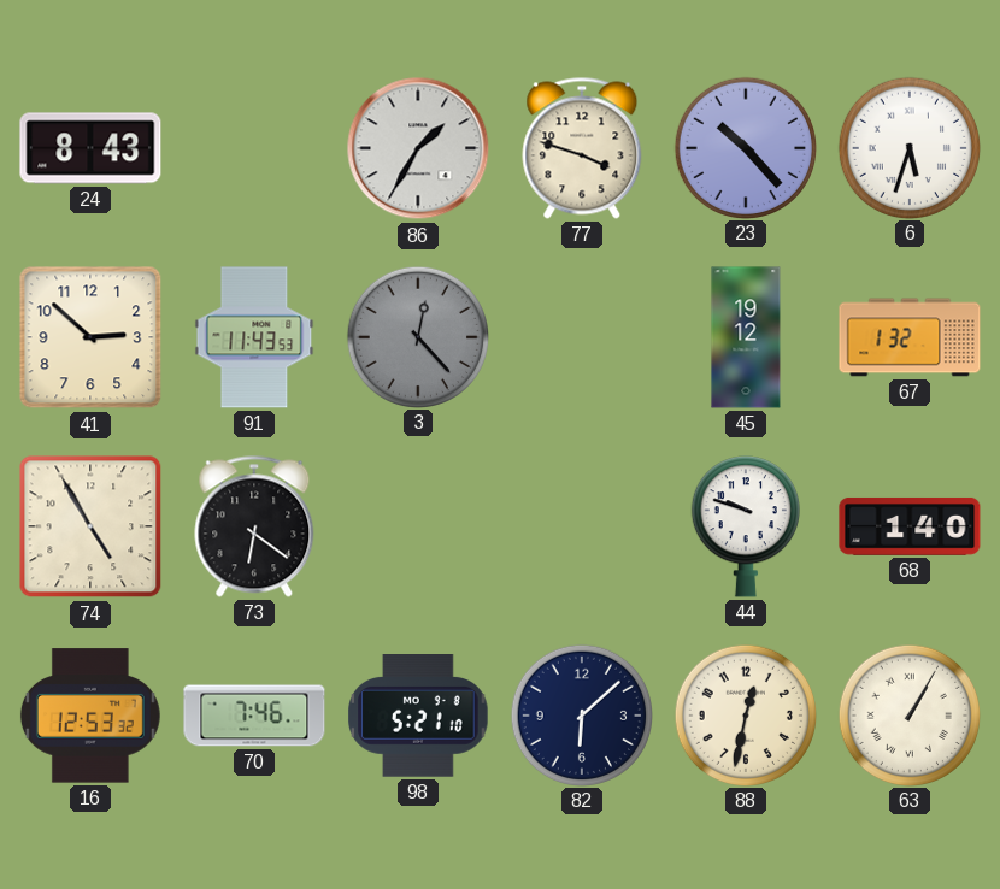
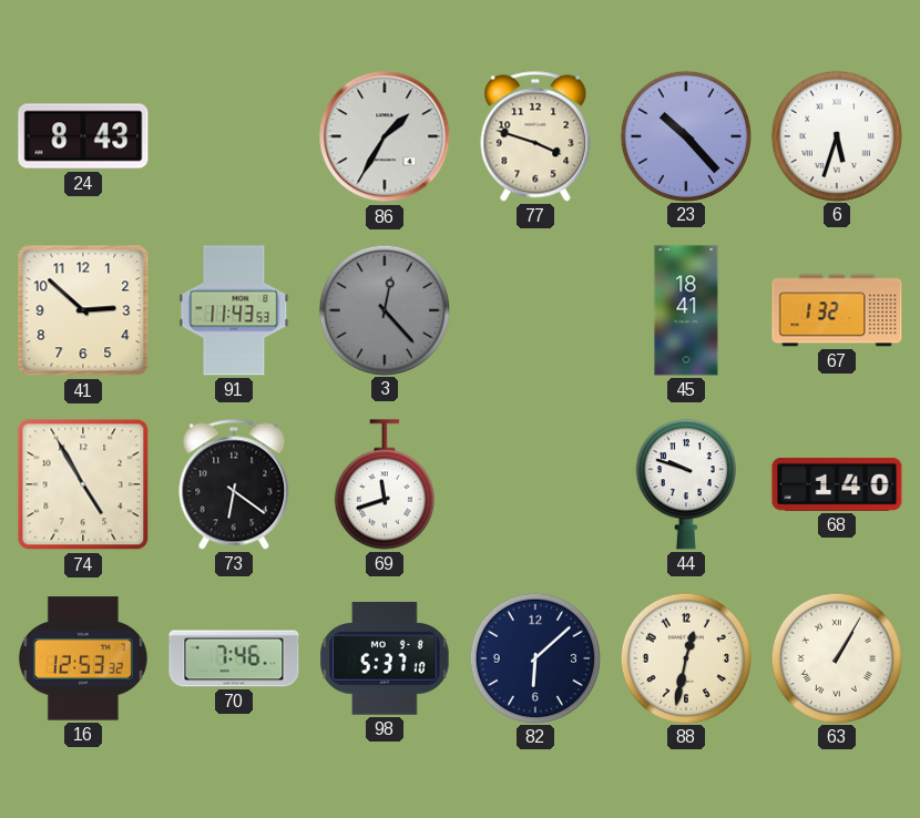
45: 19:12 -> 18:41 (686, 310)
69: none -> 11:42 (385, 484)
98: 5:21 -> 5:37 (385, 659)
